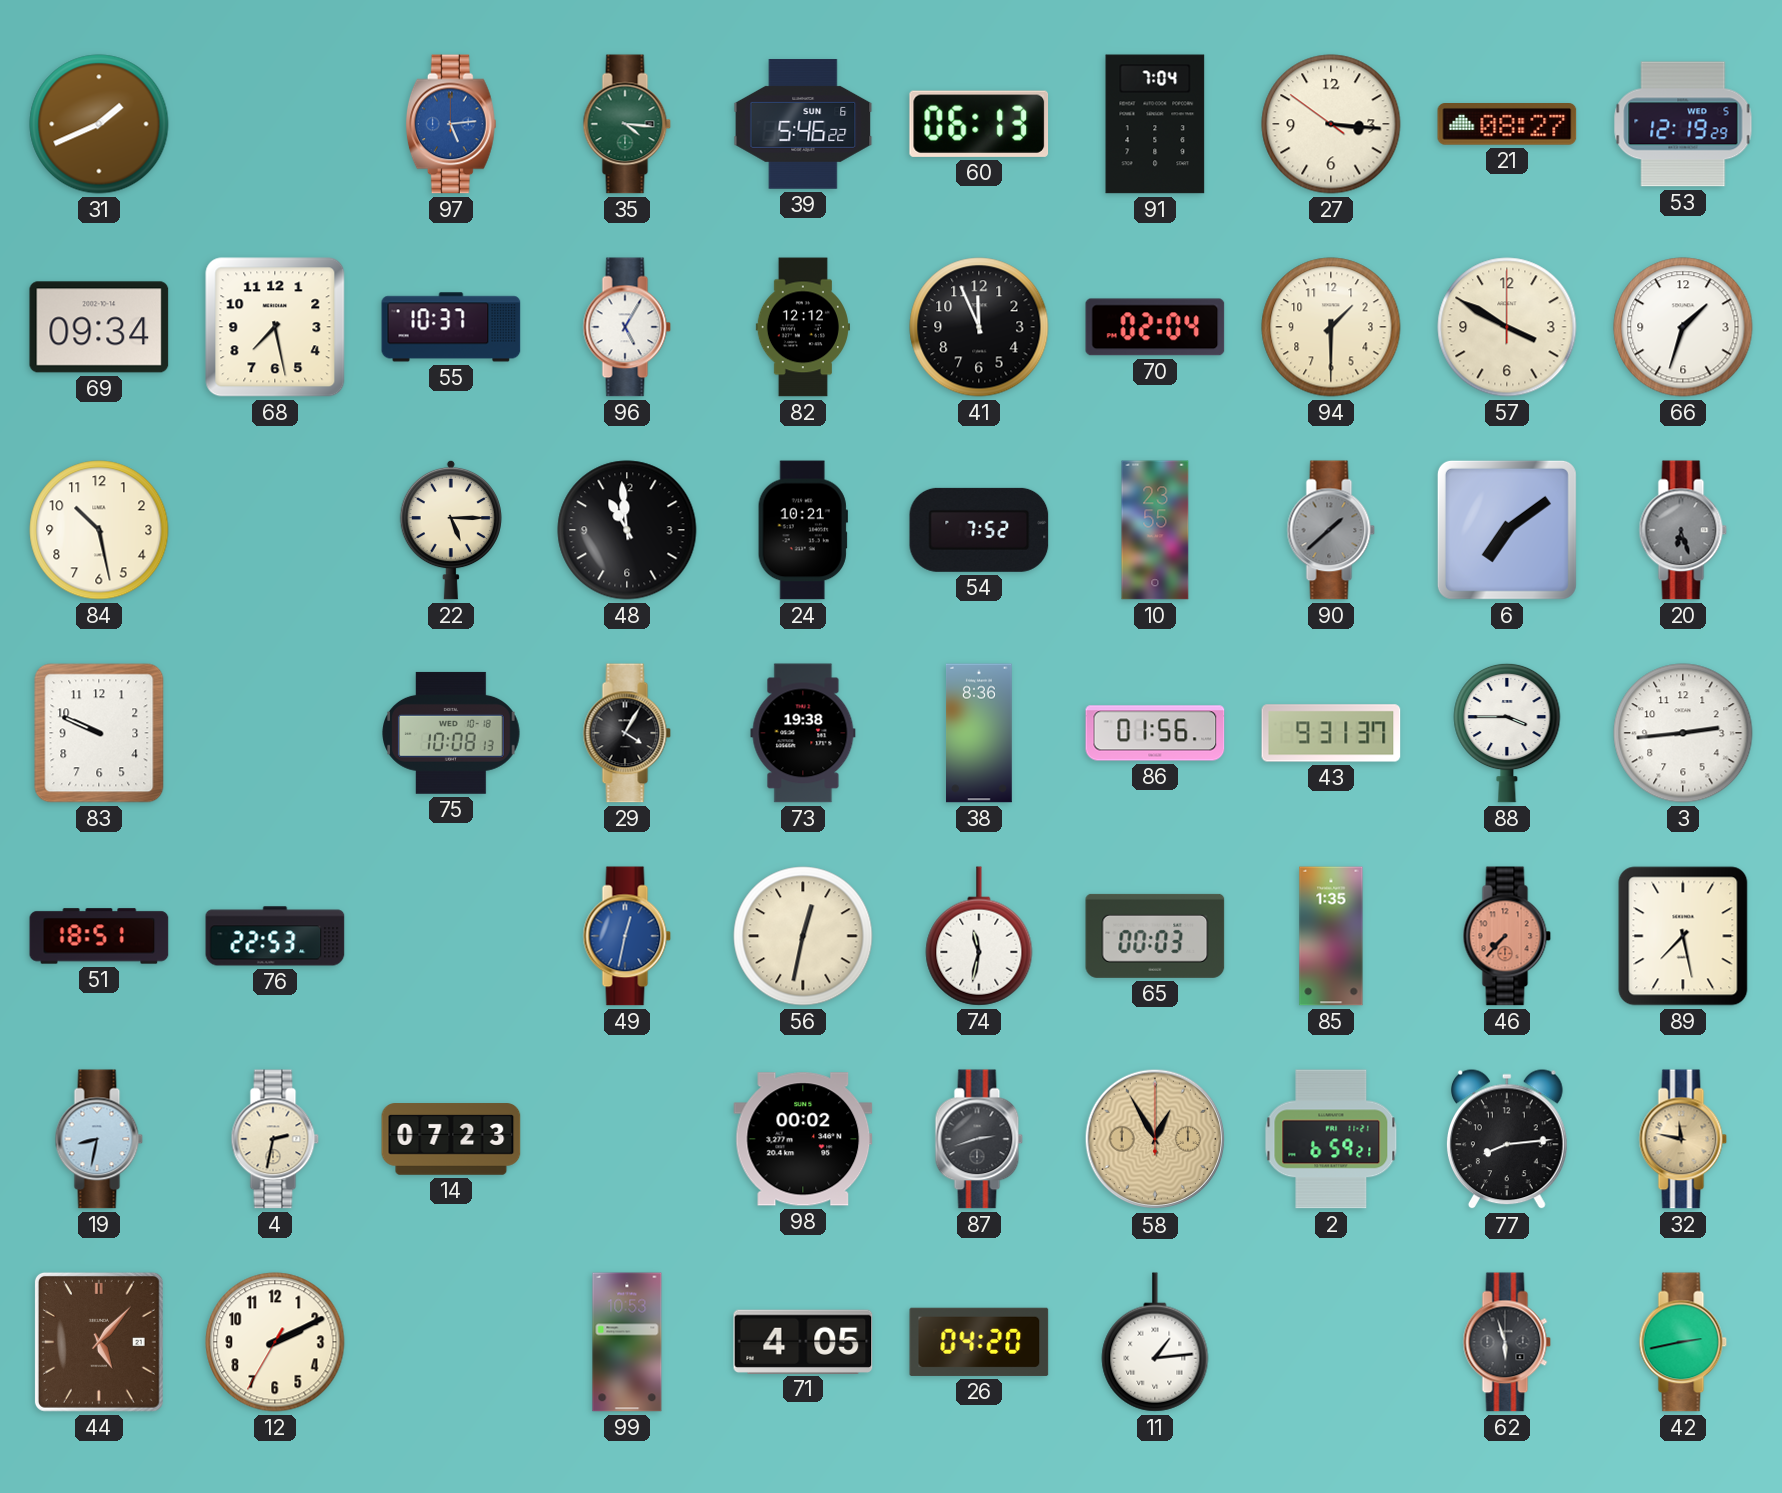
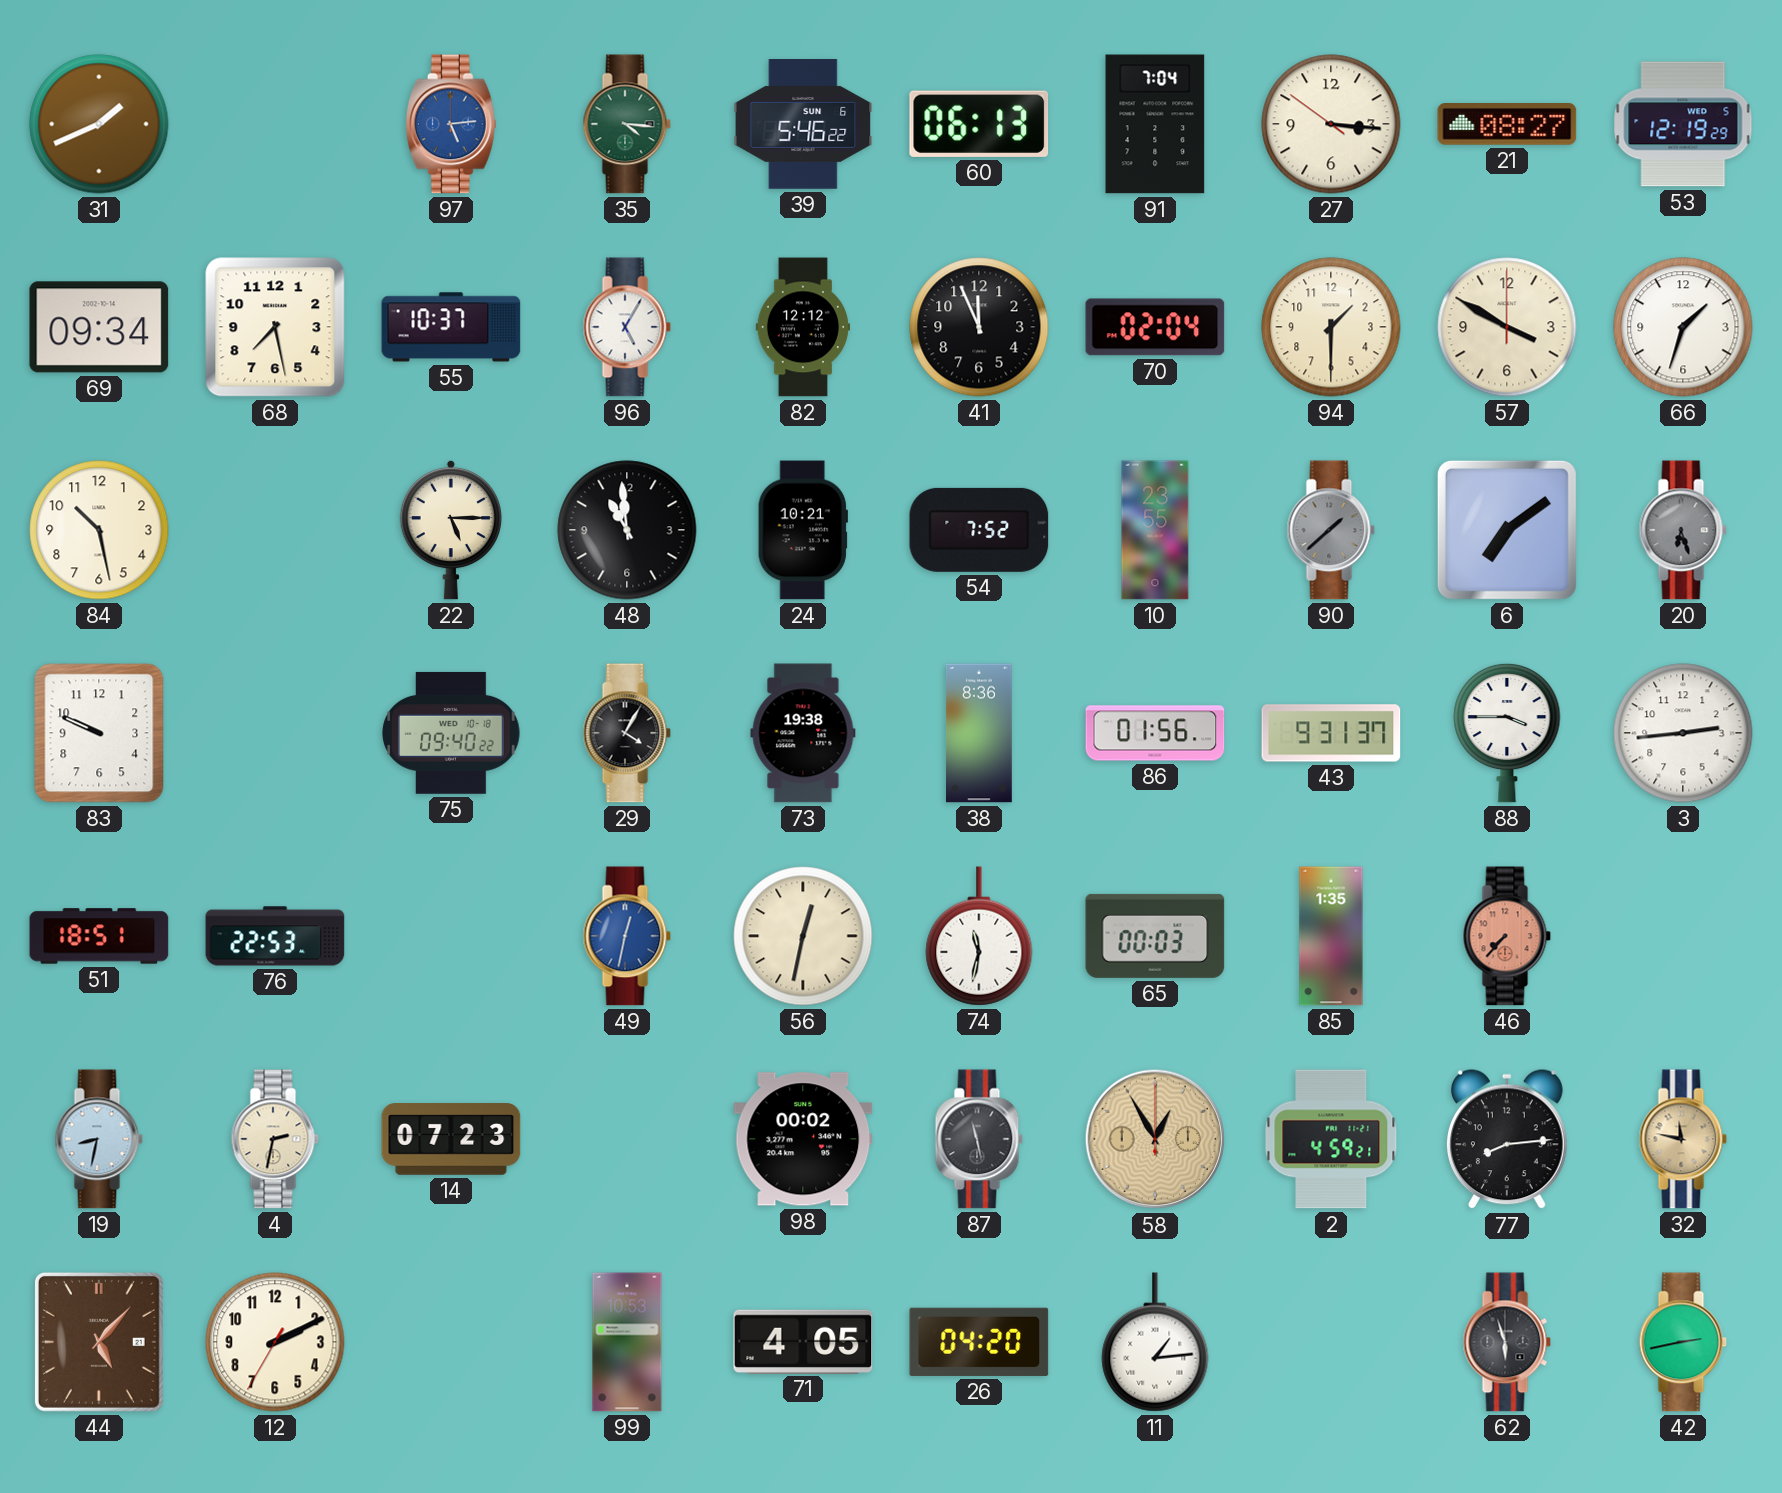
75: 10:08 -> 09:40 (451, 733)
89: 7:28 -> none (1683, 936)
87: 2:42 -> 11:28 (979, 1139)
2: 6:59 -> 4:59 (1331, 1139)
